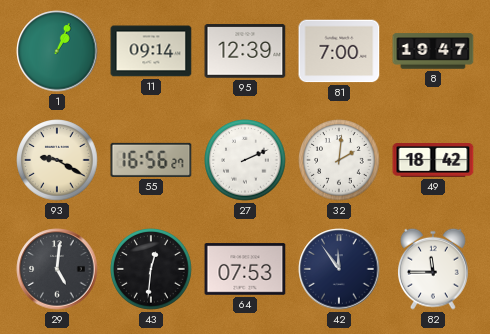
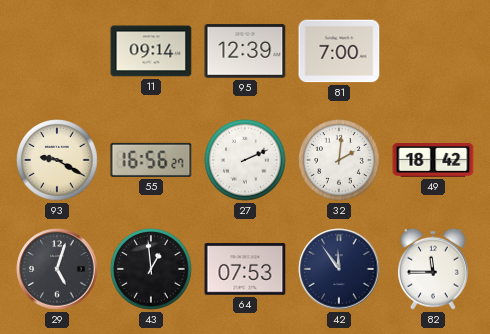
1: 1:04 -> none (57, 51)
8: 19:47 -> none (433, 51)
29: 5:01 -> 5:03 (57, 269)
43: 12:31 -> 12:59 (151, 269)
